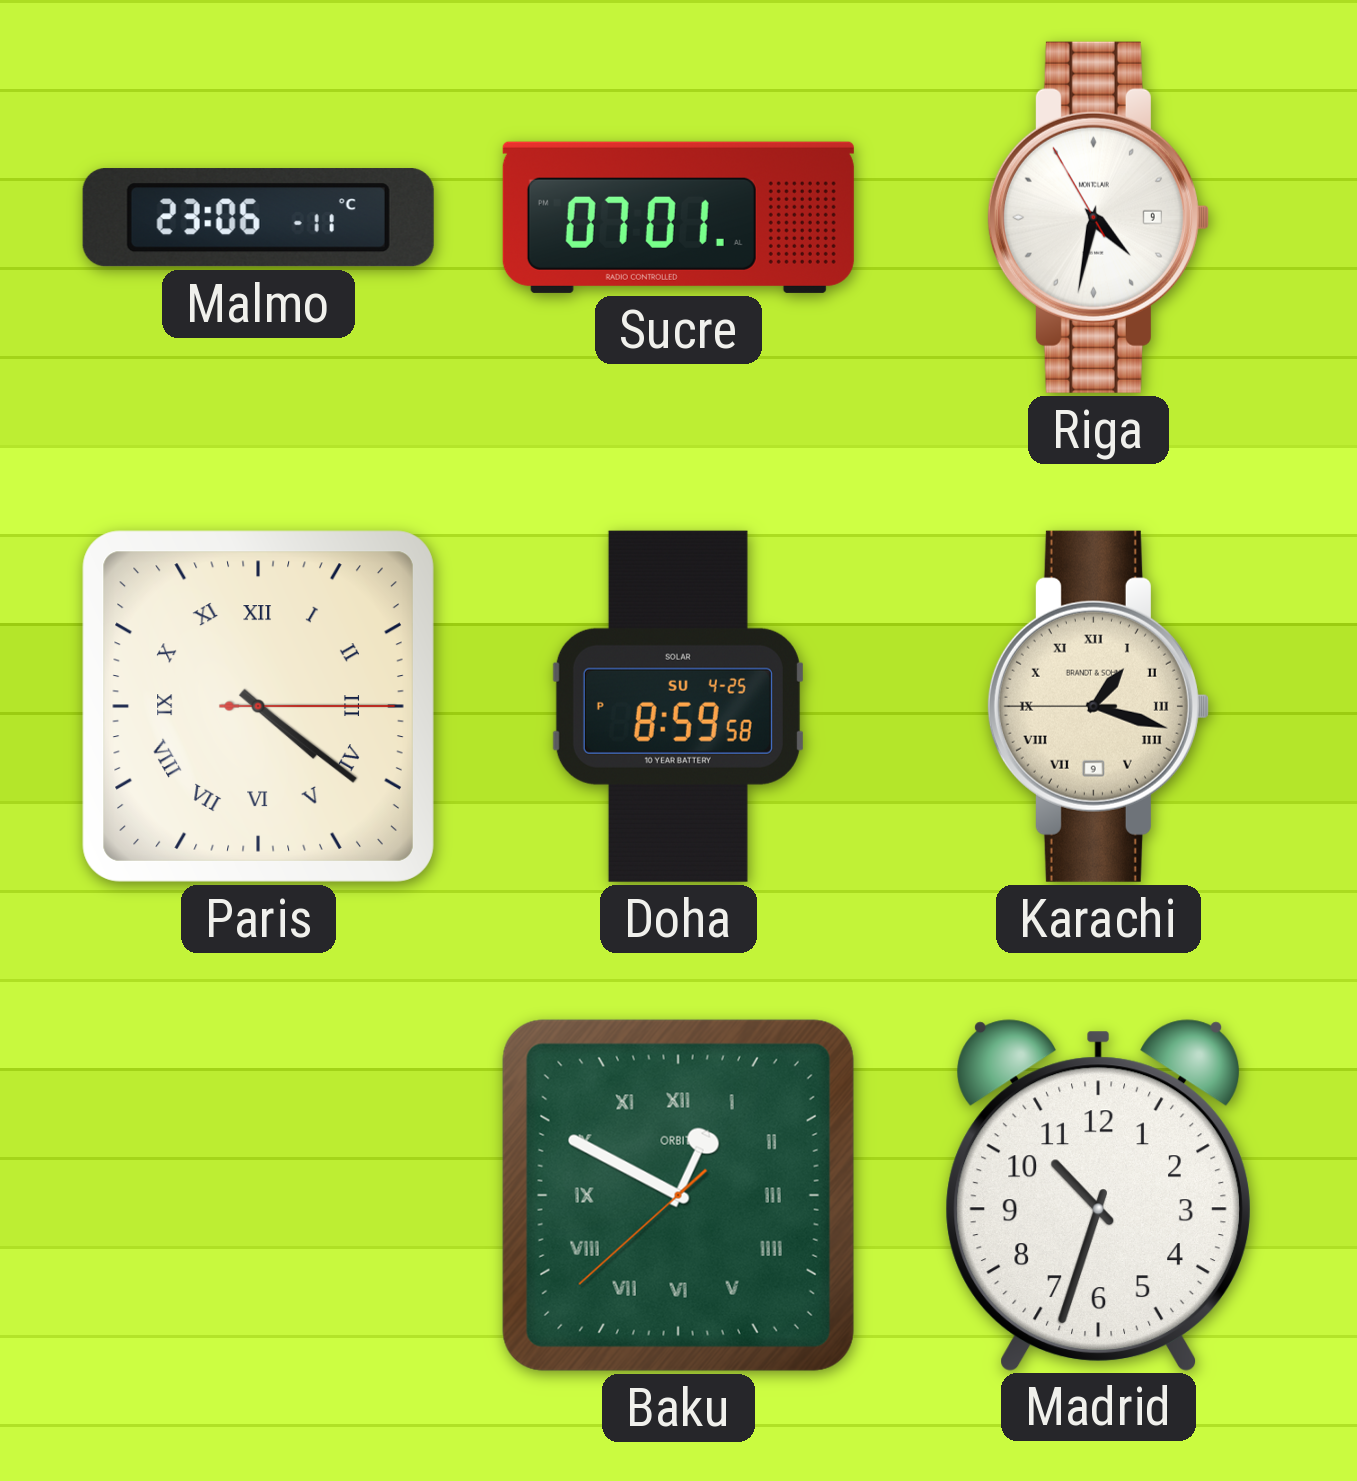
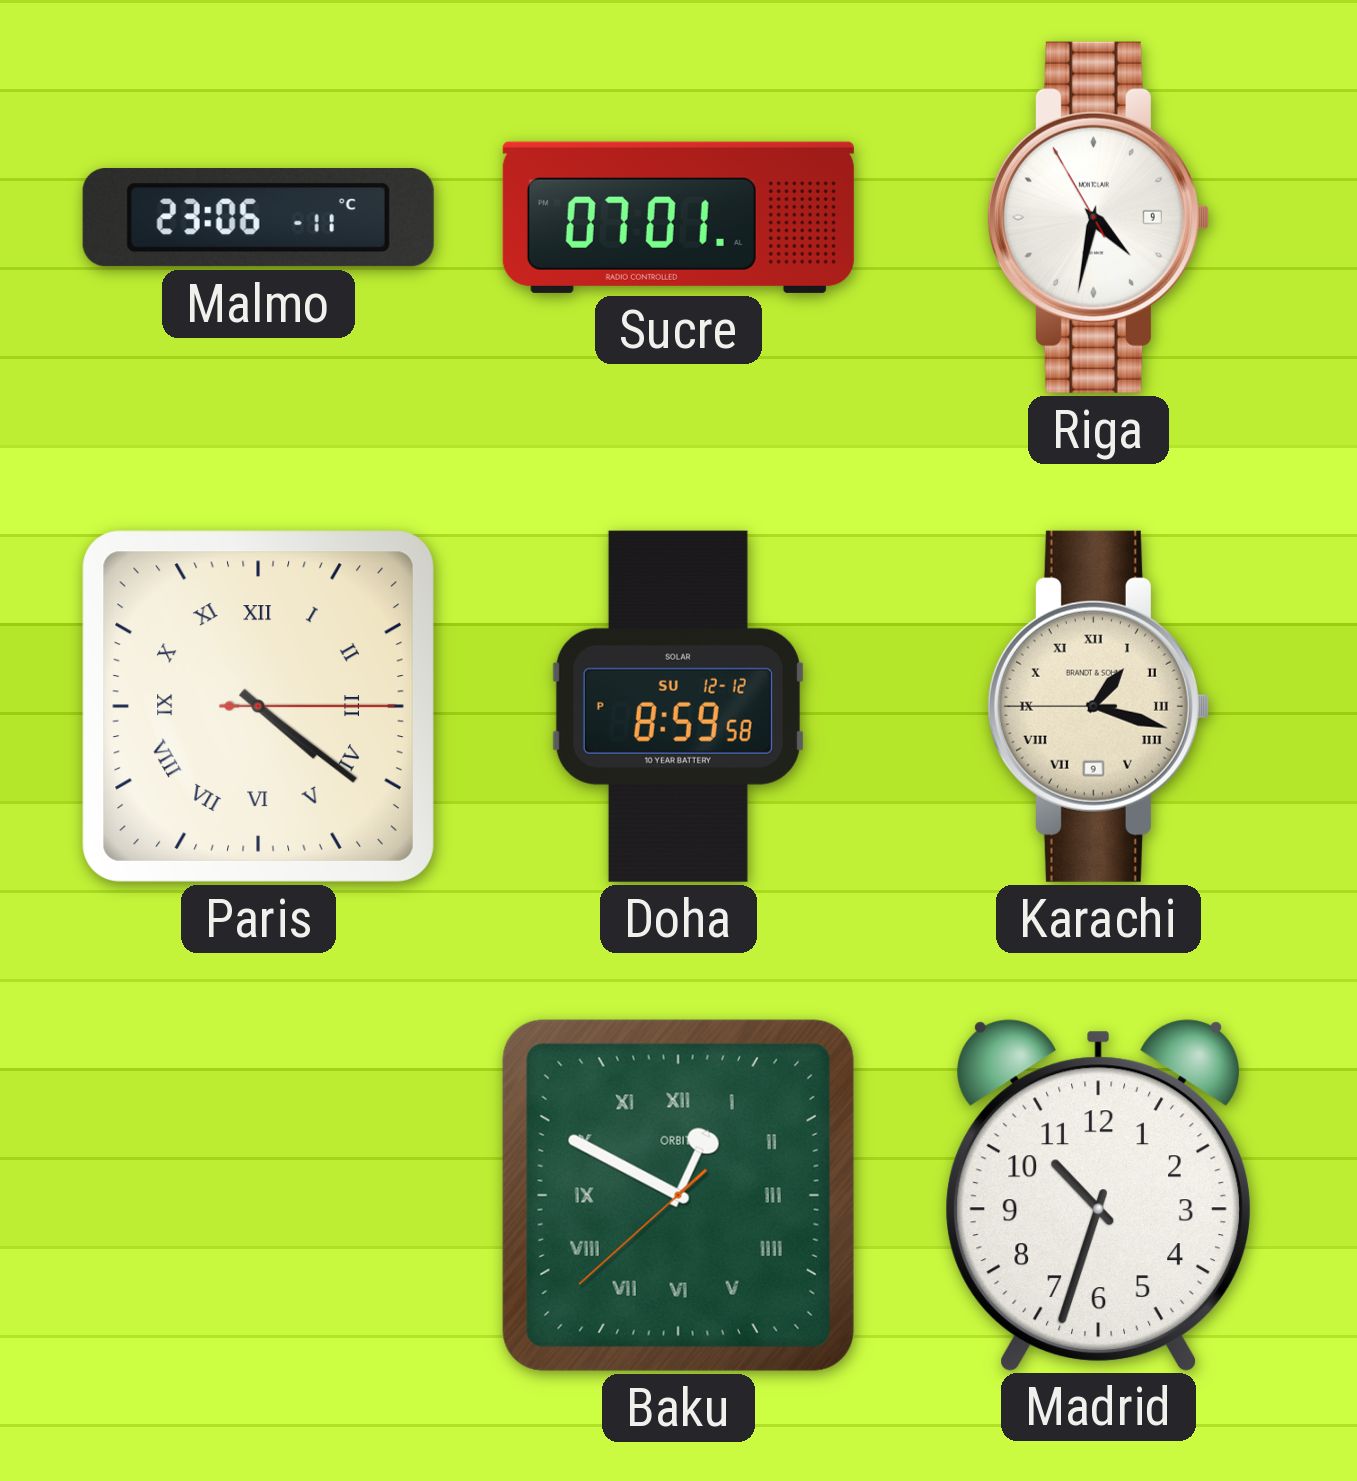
Doha date: SU 4-25 -> SU 12-12 (678, 706)
